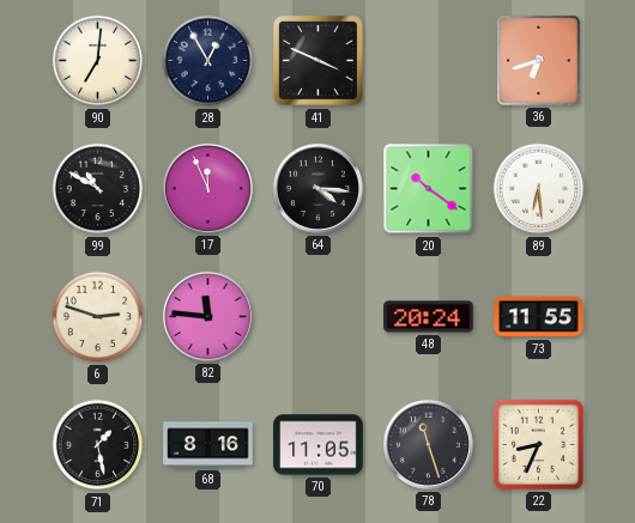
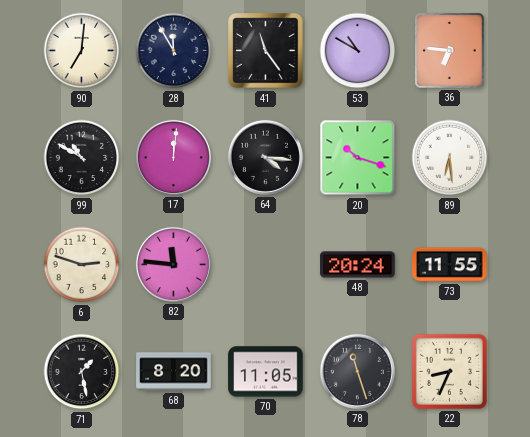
28: 12:55 -> 11:55 (174, 51)
41: 3:49 -> 11:24 (266, 51)
53: none -> 10:50 (358, 51)
36: 6:42 -> 6:46 (450, 51)
17: 11:56 -> 12:01 (173, 157)
20: 10:21 -> 10:18 (358, 158)
68: 8:16 -> 8:20 (174, 372)
